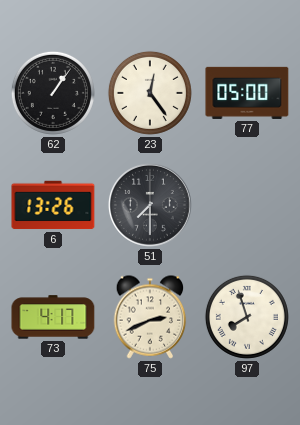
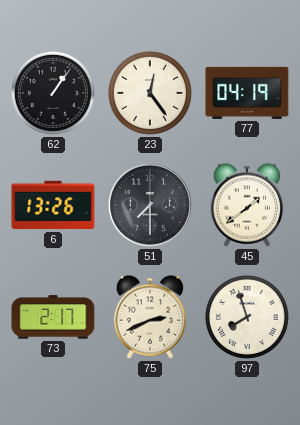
77: 05:00 -> 04:19 (247, 93)
45: none -> 1:39 (247, 205)
73: 4:17 -> 2:17 (53, 317)
